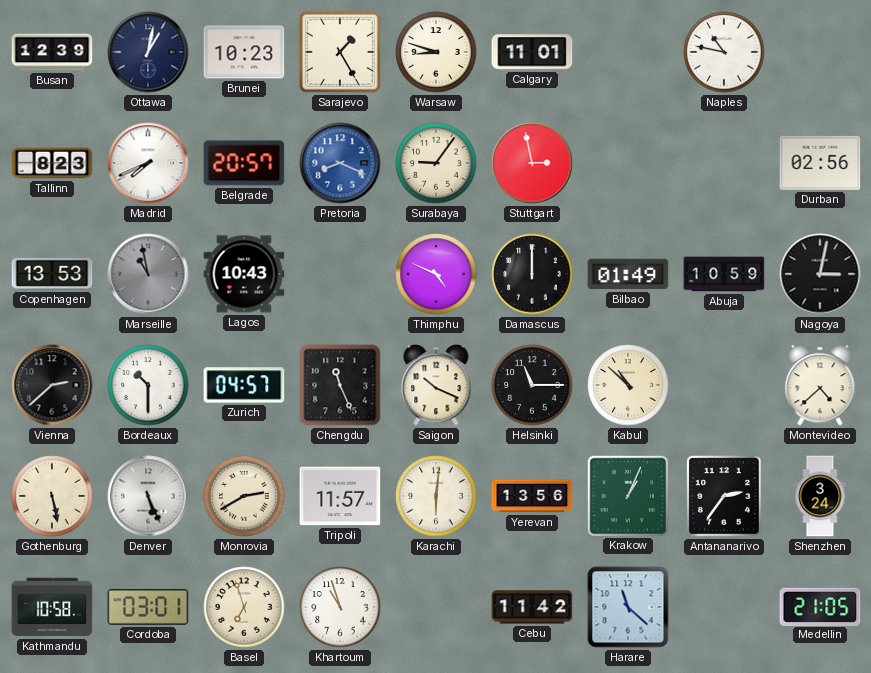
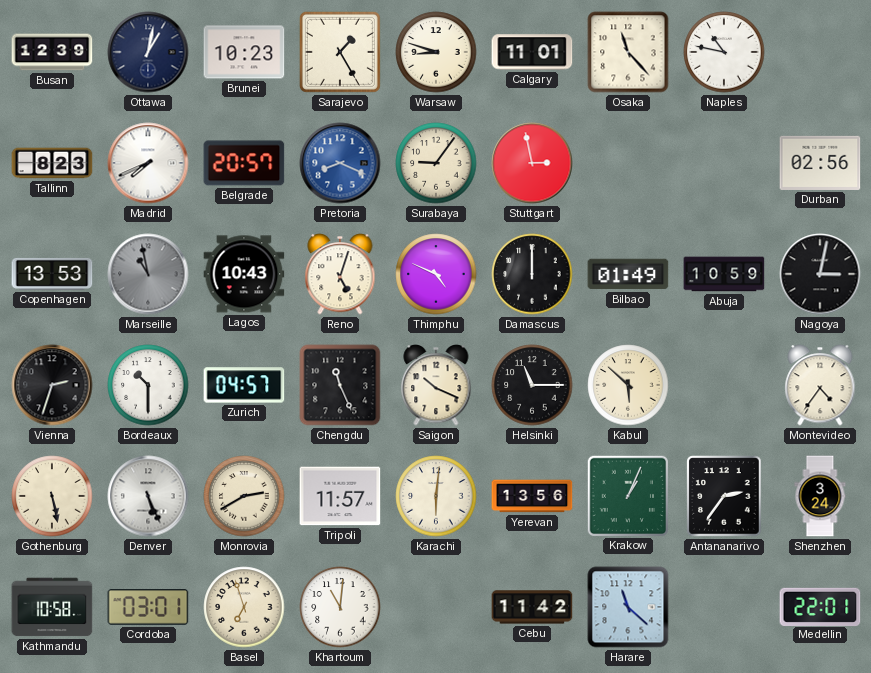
Osaka: none -> 11:23 (628, 52)
Reno: none -> 5:03 (340, 274)
Vienna: 2:38 -> 2:33 (52, 385)
Kabul: 10:52 -> 5:52 (628, 385)
Montevideo: 4:38 -> 4:36 (820, 385)
Khartoum: 10:57 -> 11:01 (340, 607)
Medellin: 21:05 -> 22:01 (820, 606)
